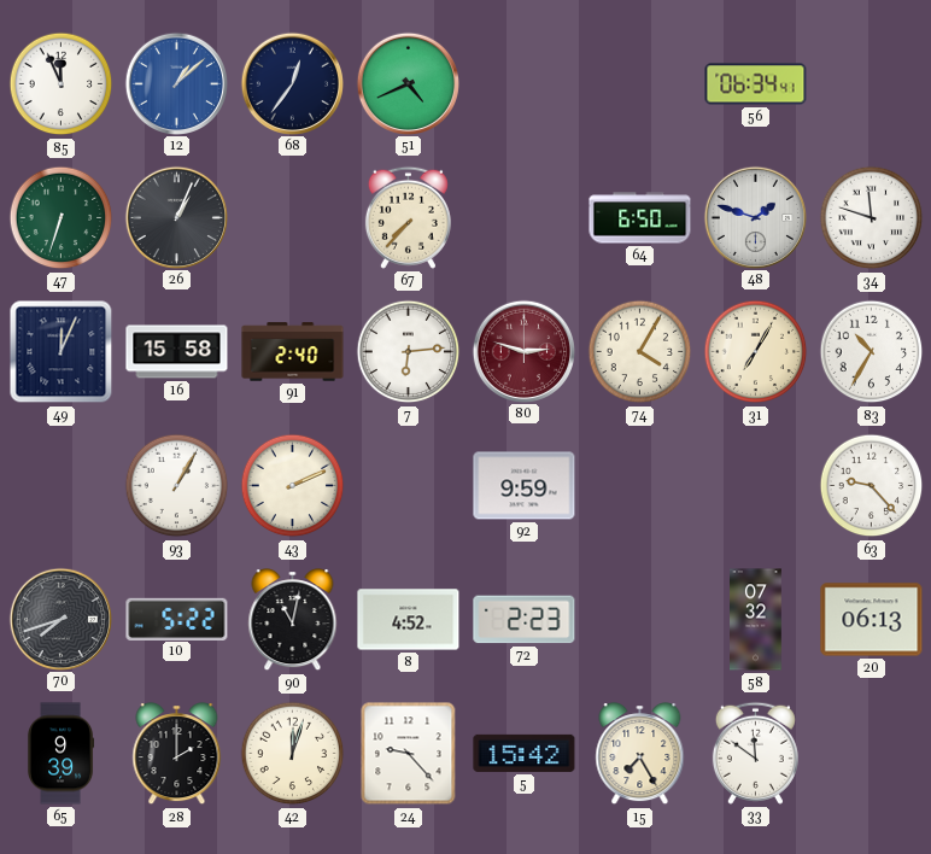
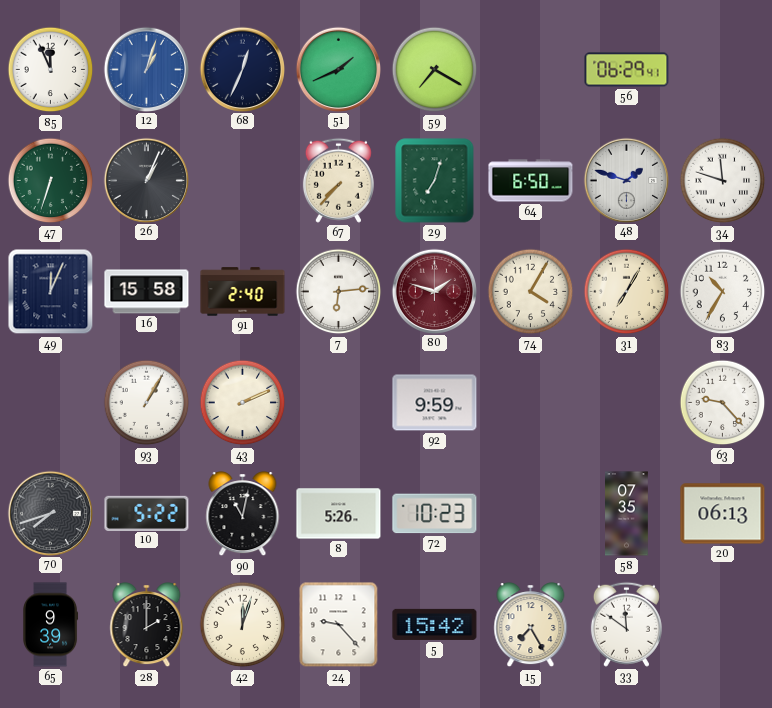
12: 1:08 -> 1:03 (146, 69)
68: 12:36 -> 12:34 (242, 69)
51: 4:41 -> 1:41 (338, 69)
59: none -> 7:20 (435, 70)
56: 06:34 -> 06:29 (627, 70)
29: none -> 7:03 (435, 181)
80: 2:48 -> 1:48 (434, 291)
8: 4:52 -> 5:26 (339, 514)
72: 2:23 -> 10:23 (435, 514)
58: 07:32 -> 07:35 (627, 514)
